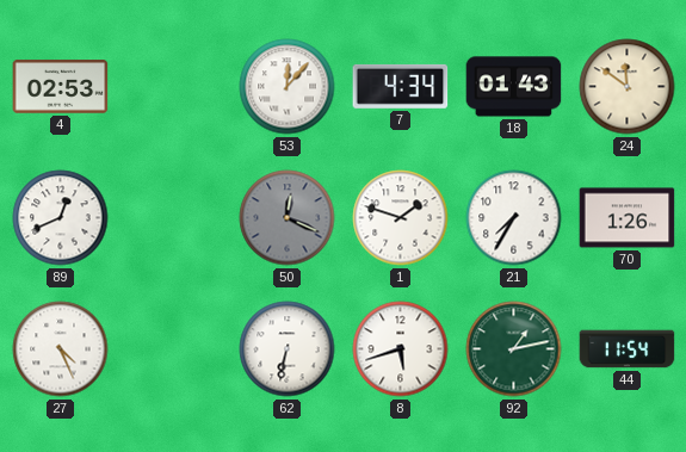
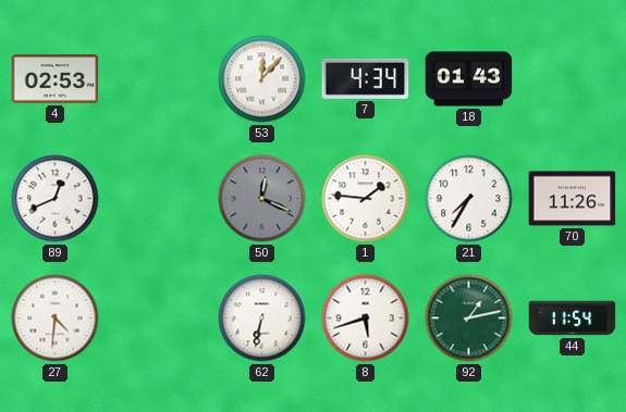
24: 11:51 -> none (628, 87)
1: 1:48 -> 1:46 (366, 199)
70: 1:26 -> 11:26 (573, 199)
27: 4:26 -> 4:31 (56, 319)
